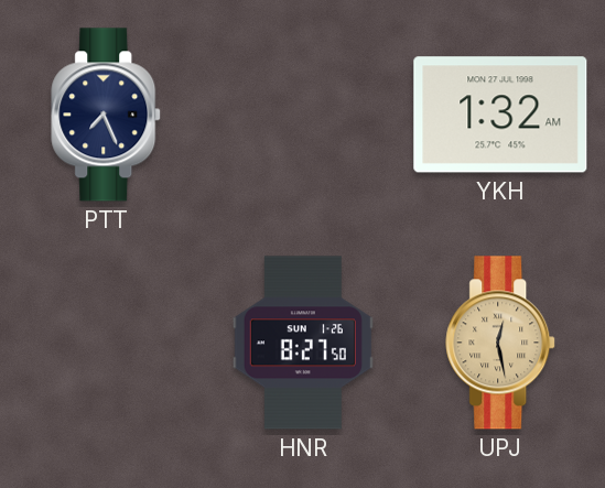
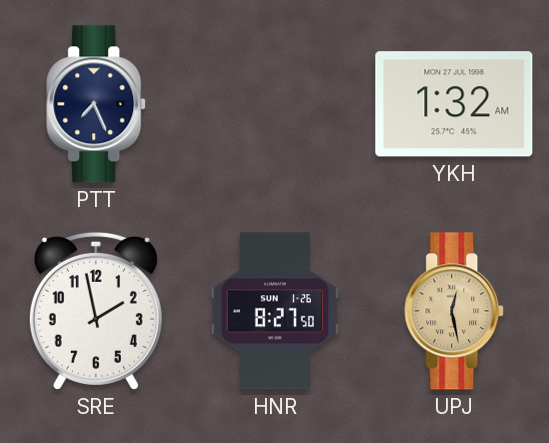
SRE: none -> 1:58 (96, 311)
